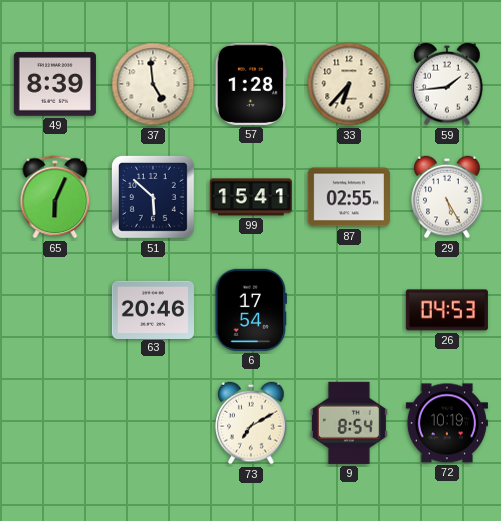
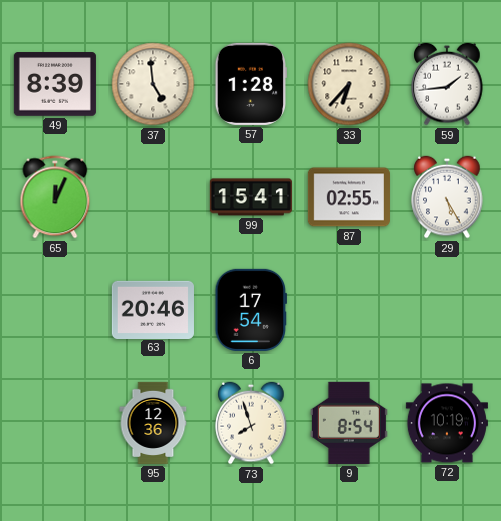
65: 6:04 -> 12:04 (55, 197)
51: 5:52 -> none (153, 197)
26: 04:53 -> none (447, 310)
95: none -> 12:36 (153, 423)
73: 7:10 -> 7:57 (251, 423)
